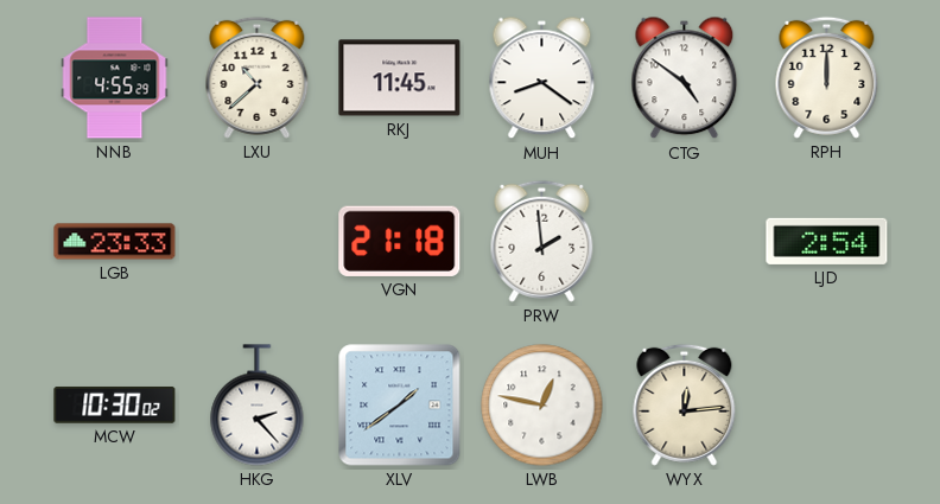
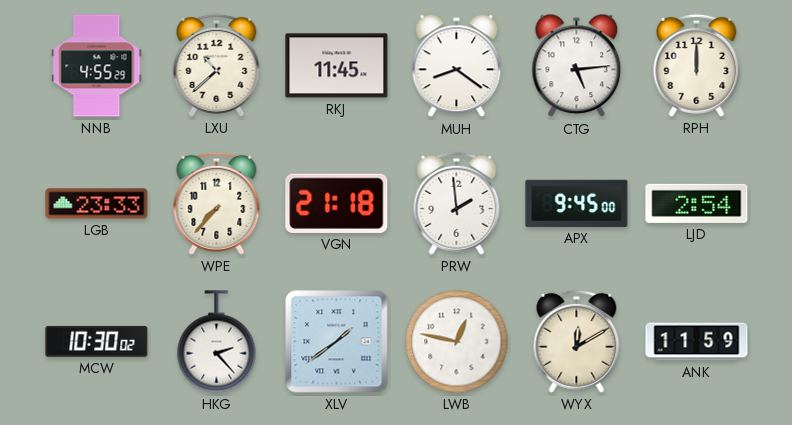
CTG: 4:51 -> 5:14 (577, 66)
WPE: none -> 7:37 (217, 203)
APX: none -> 9:45 (577, 203)
WYX: 12:14 -> 12:10 (577, 341)
ANK: none -> 11:59 (697, 342)
